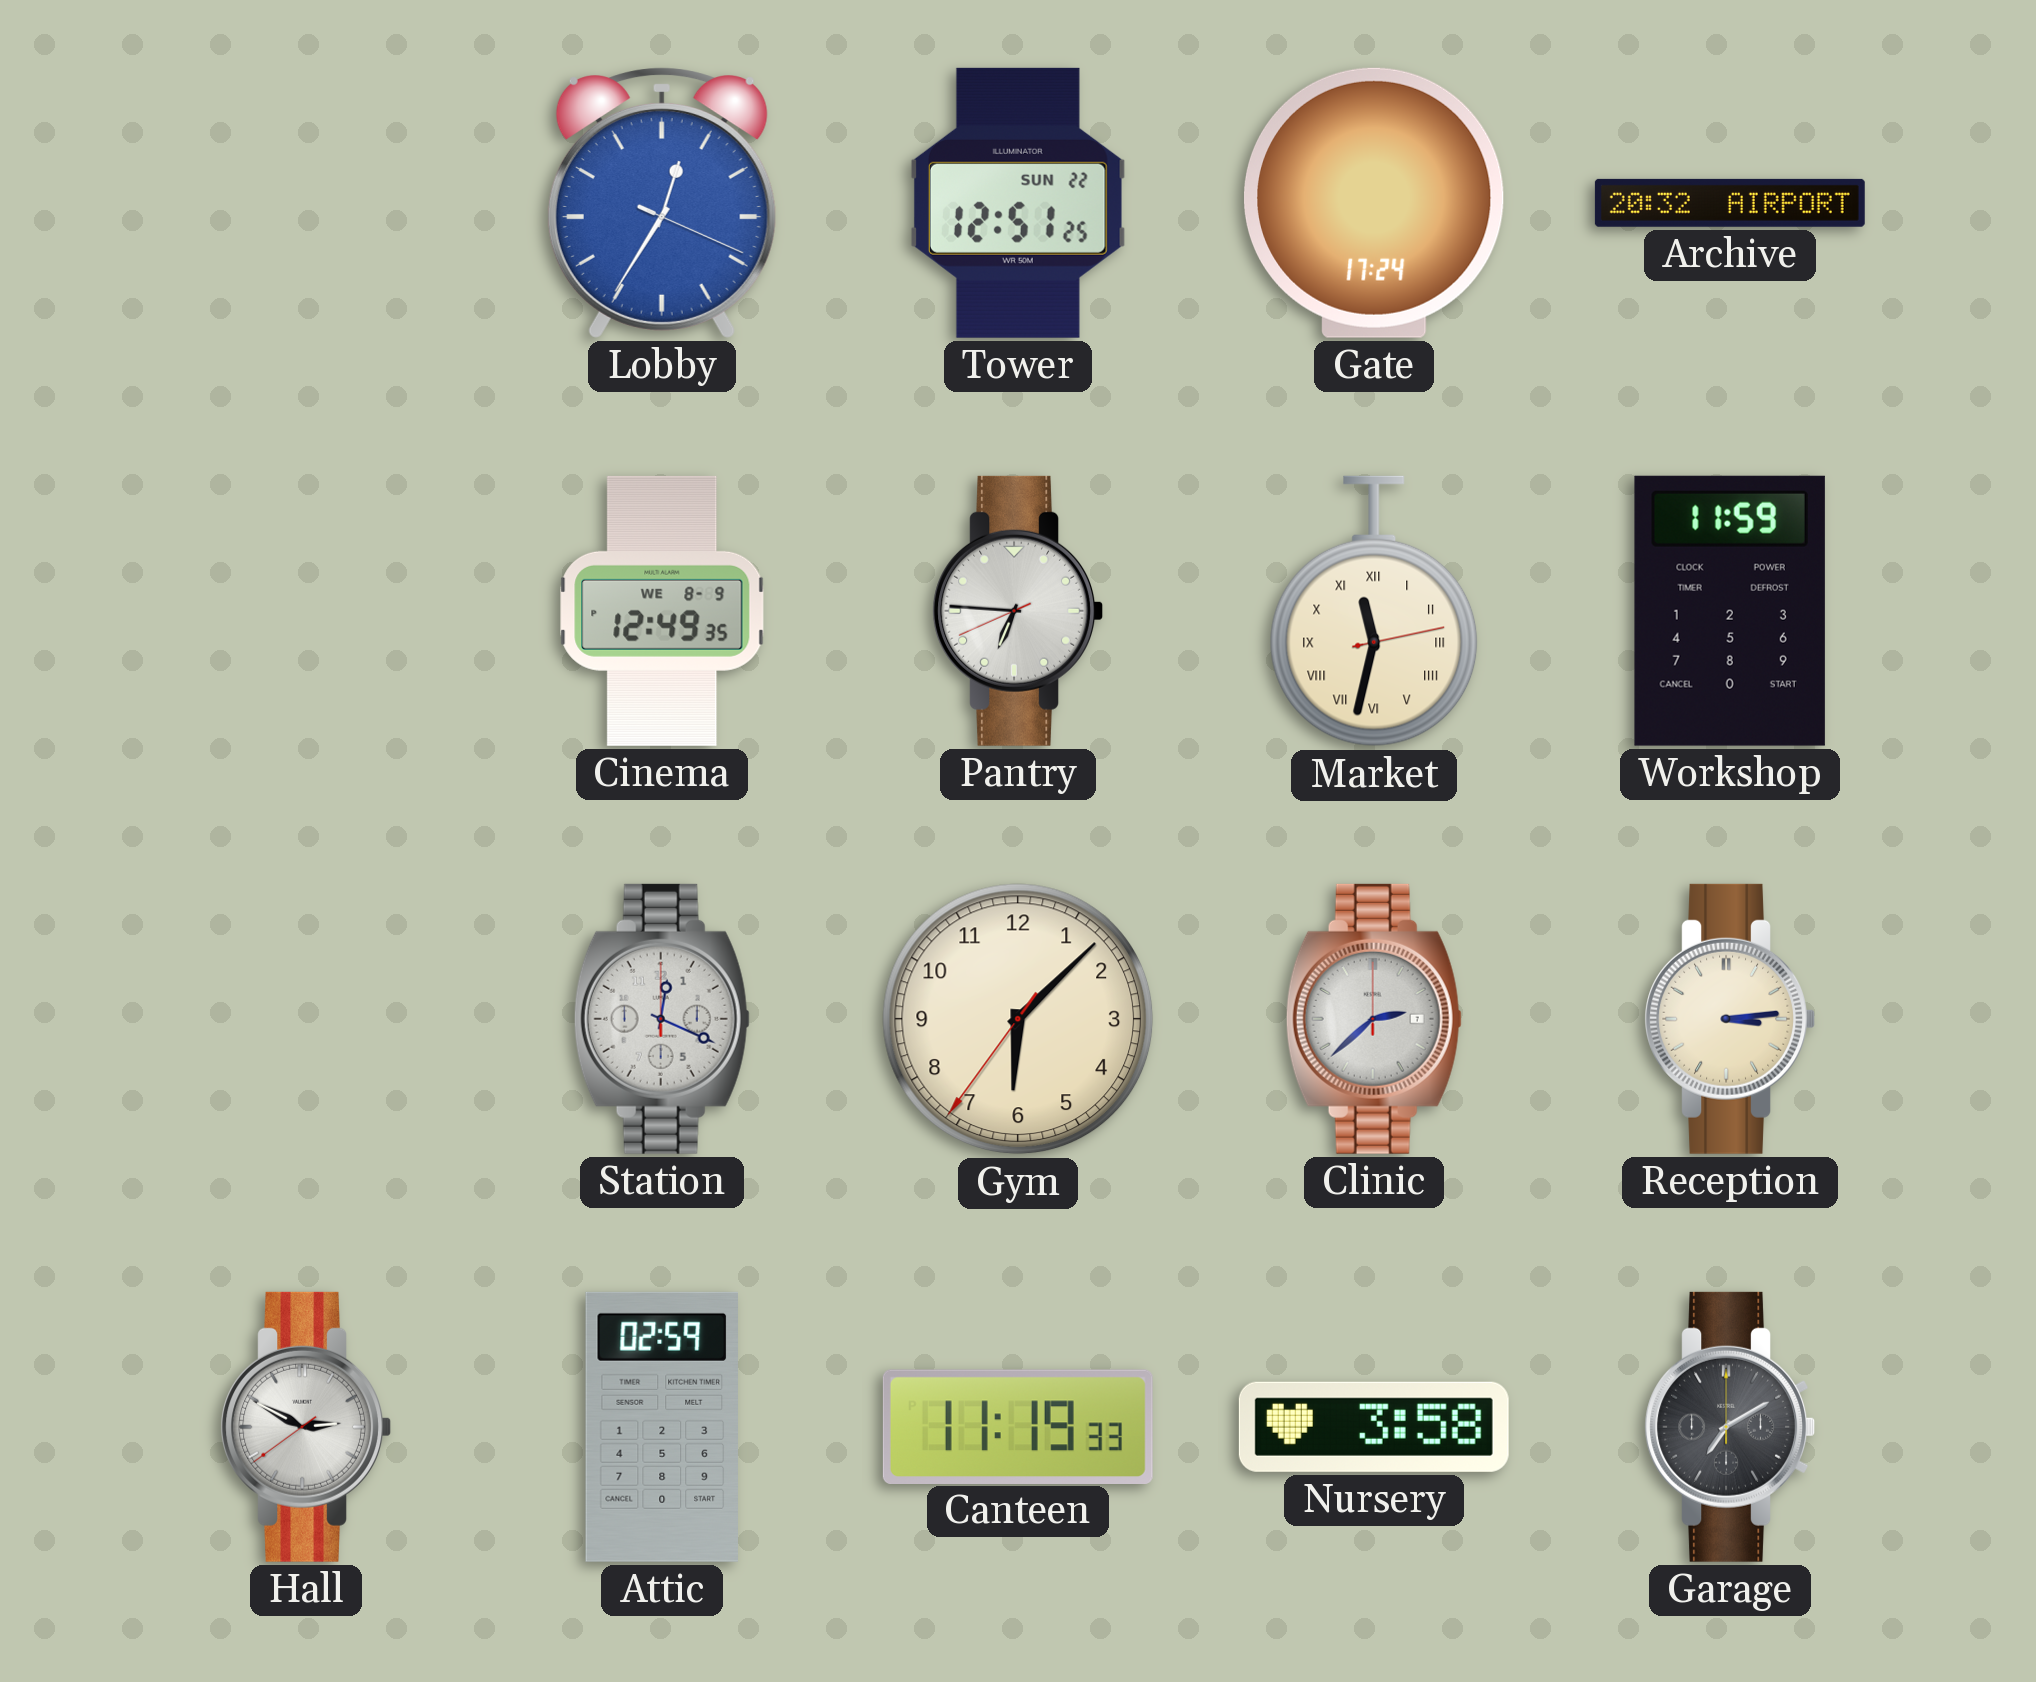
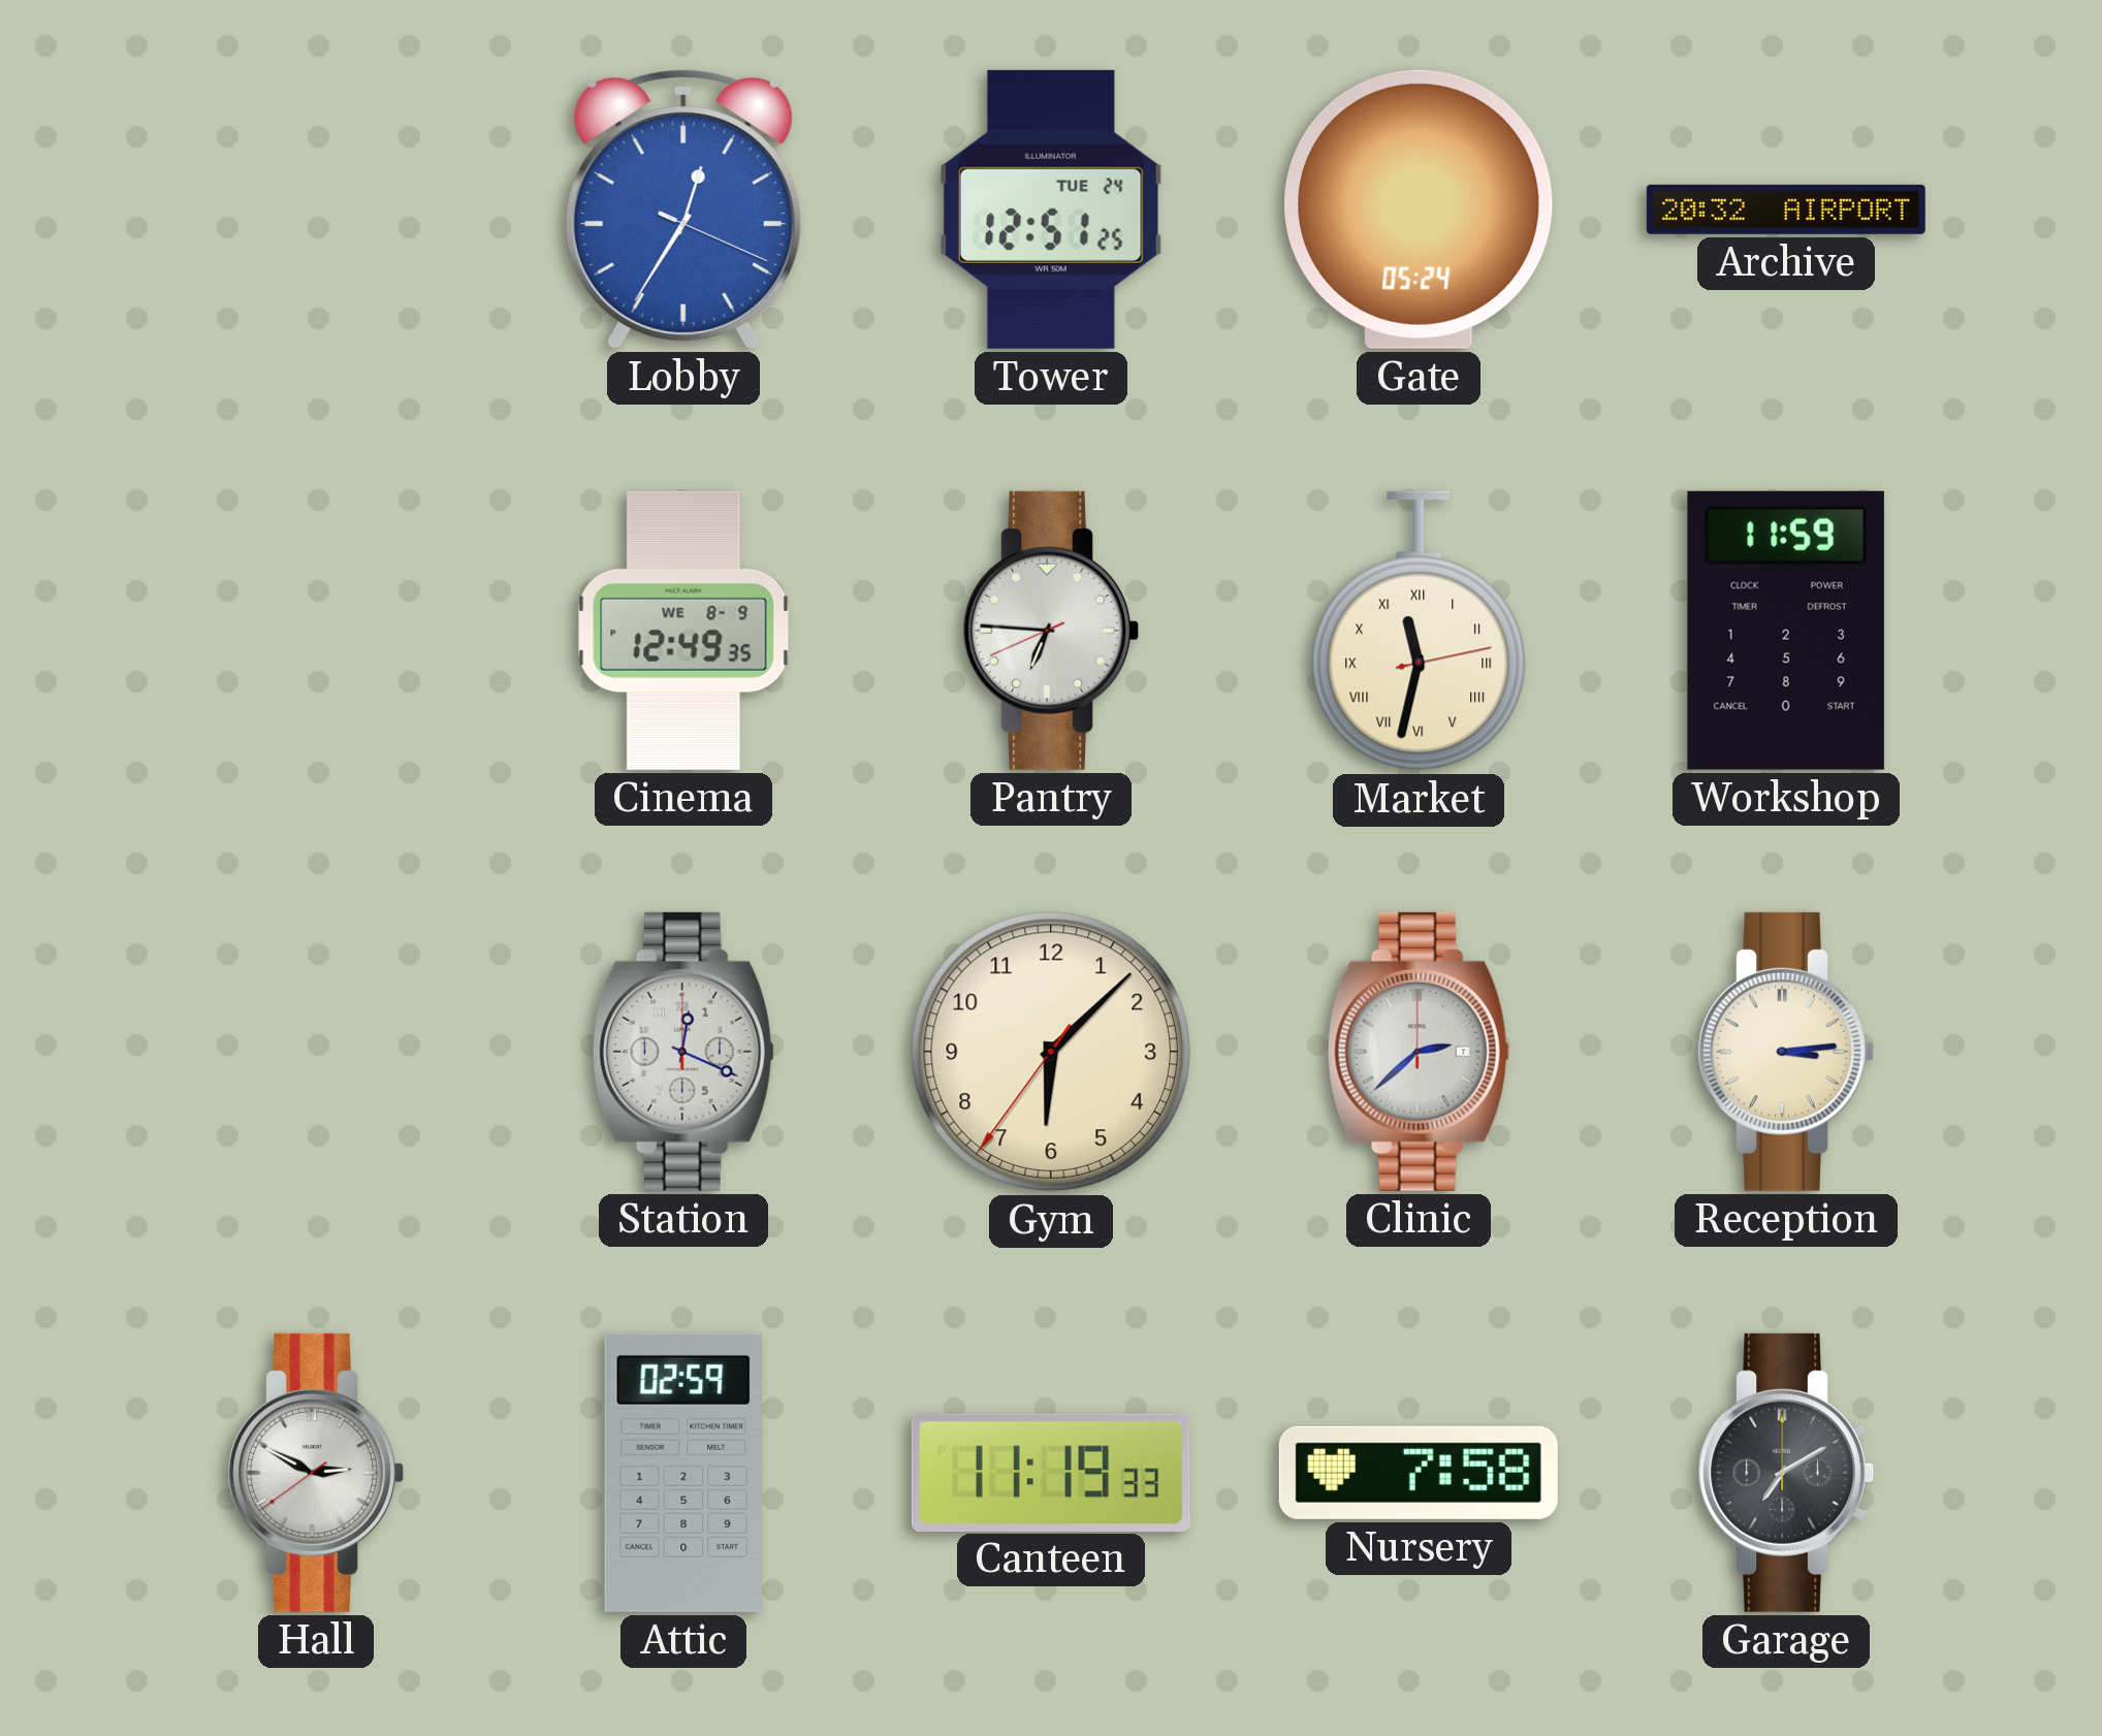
Tower date: SUN 22 -> TUE 24 (1051, 210)
Gate: 17:24 -> 05:24 (1420, 210)
Nursery: 3:58 -> 7:58 (1419, 1473)
